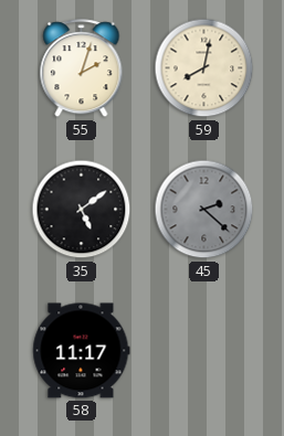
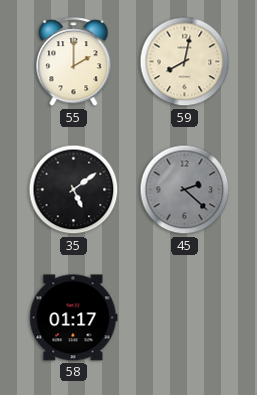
55: 2:03 -> 2:00 (74, 62)
58: 11:17 -> 01:17 (74, 318)
